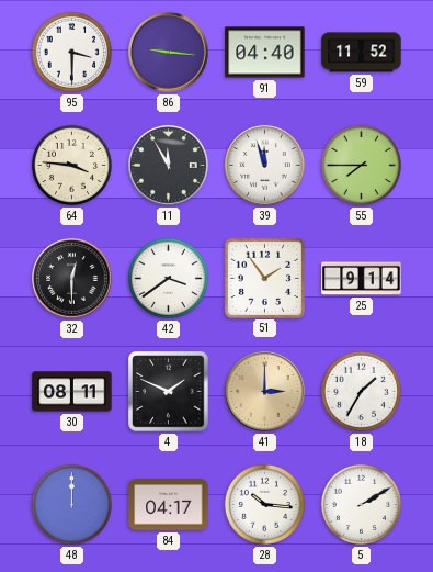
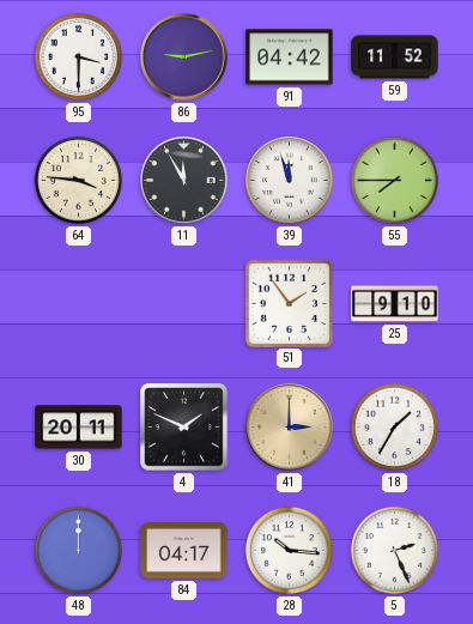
86: 9:16 -> 9:13 (184, 57)
91: 04:40 -> 04:42 (290, 57)
32: 12:30 -> none (72, 279)
42: 3:39 -> none (168, 278)
25: 9:14 -> 9:10 (395, 304)
30: 08:11 -> 20:11 (79, 428)
5: 2:10 -> 2:26 (394, 550)
